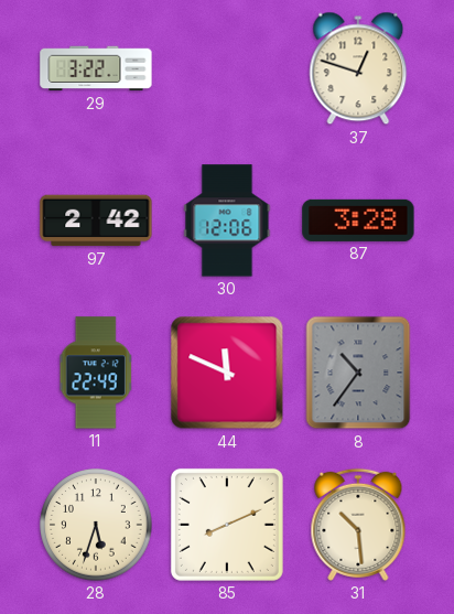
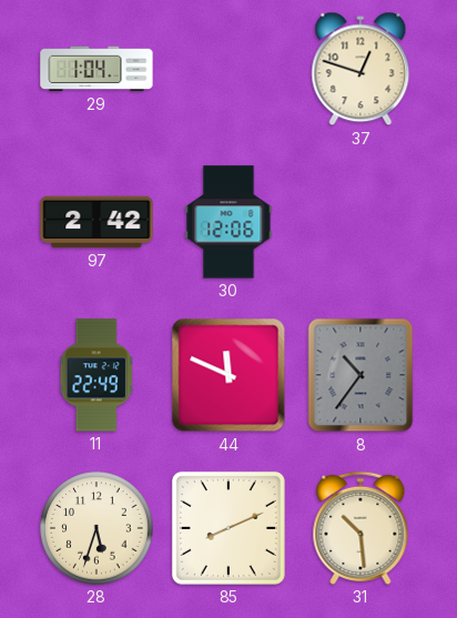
29: 3:22 -> 1:04 (97, 69)
87: 3:28 -> none (358, 220)
